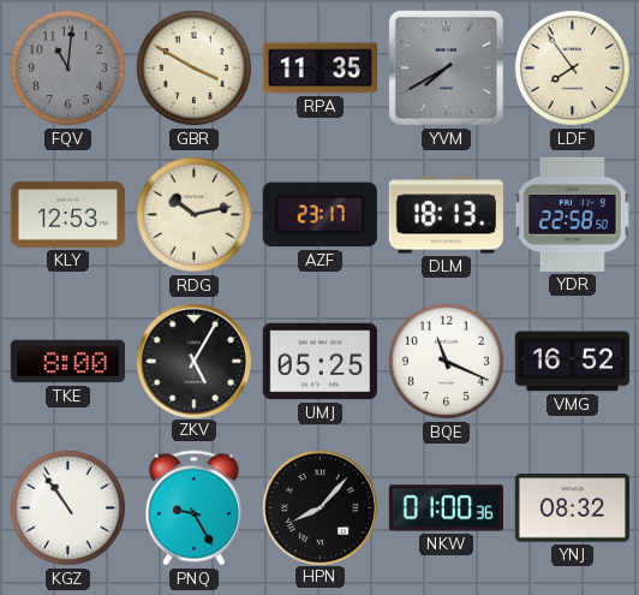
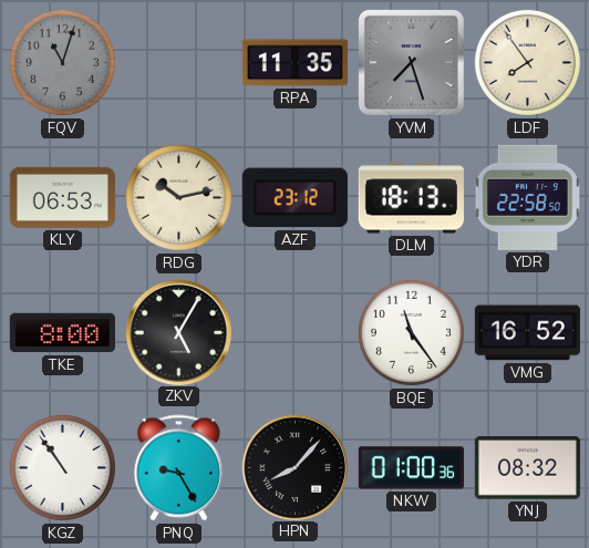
FQV: 11:01 -> 11:03 (62, 62)
GBR: 3:50 -> none (193, 67)
YVM: 7:40 -> 7:27 (411, 62)
KLY: 12:53 -> 06:53 (62, 197)
AZF: 23:17 -> 23:12 (294, 198)
UMJ: 05:25 -> none (319, 362)
BQE: 11:19 -> 11:24 (411, 332)
